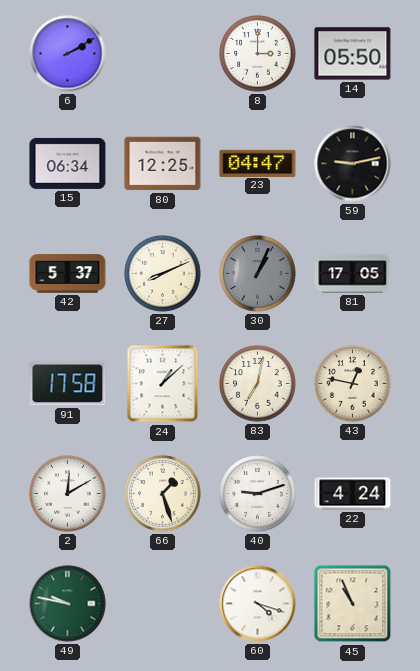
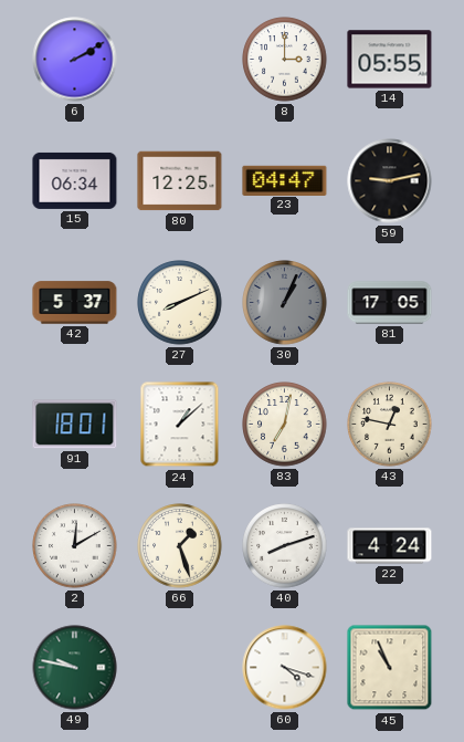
14: 05:50 -> 05:55 (390, 60)
91: 17:58 -> 18:01 (75, 425)
40: 9:12 -> 8:12 (285, 546)
